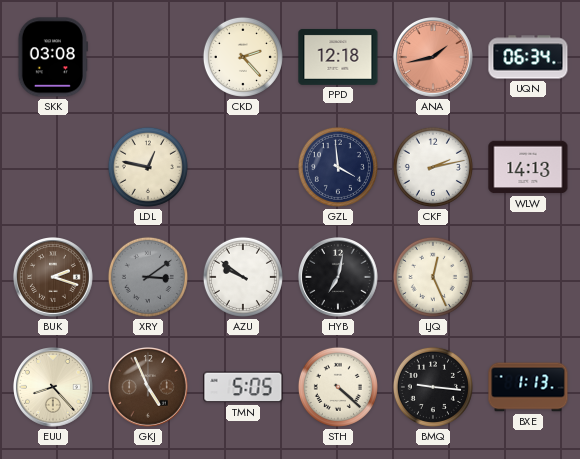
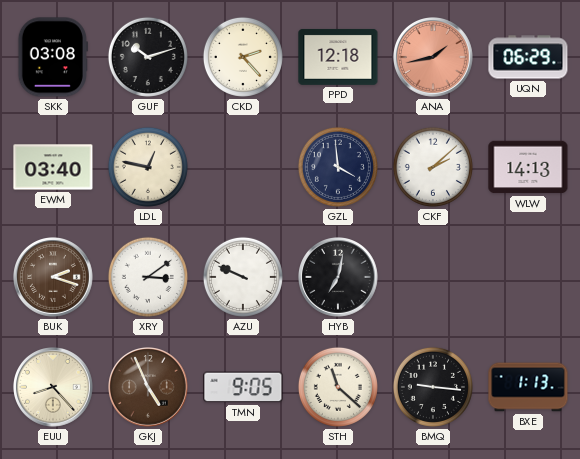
GUF: none -> 10:12 (148, 57)
UQN: 06:34 -> 06:29 (528, 57)
EWM: none -> 03:40 (53, 167)
CKF: 2:13 -> 2:08 (433, 167)
XRY dial: grey -> white (148, 277)
AZU: 9:51 -> 9:49 (243, 277)
LJQ: 12:26 -> none (433, 277)
TMN: 5:05 -> 9:05 (243, 387)
STH: 4:22 -> 11:22 (338, 387)
